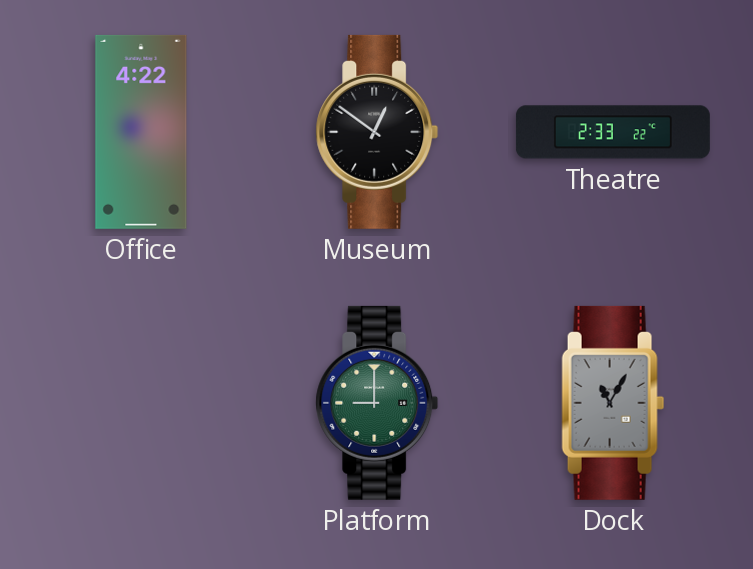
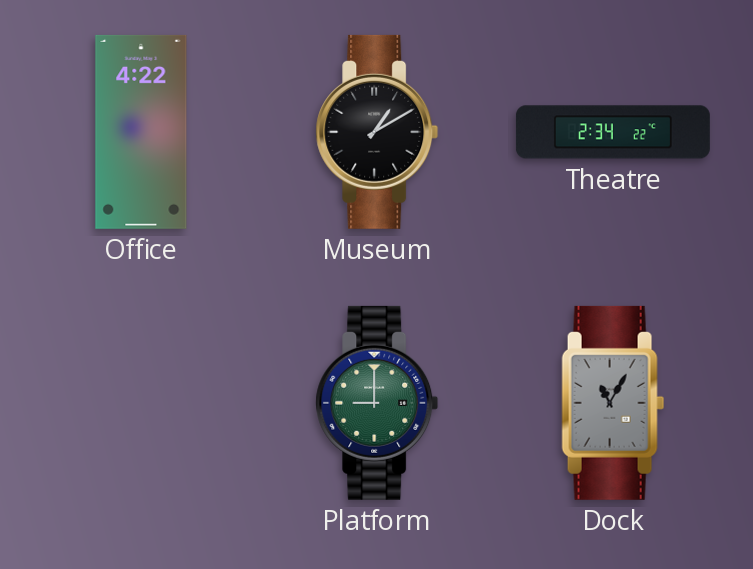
Museum: 12:51 -> 1:10 (377, 132)
Theatre: 2:33 -> 2:34 (613, 132)
